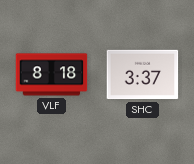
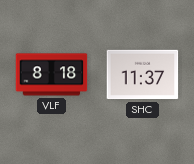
SHC: 3:37 -> 11:37 (143, 75)
